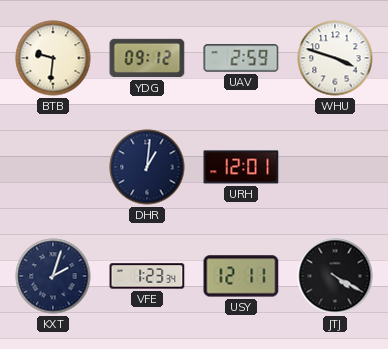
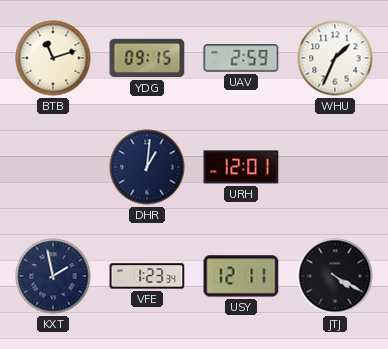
BTB: 9:31 -> 11:12 (53, 58)
YDG: 09:12 -> 09:15 (147, 58)
WHU: 3:48 -> 1:34 (335, 58)
KXT: 2:03 -> 1:58 (53, 276)
